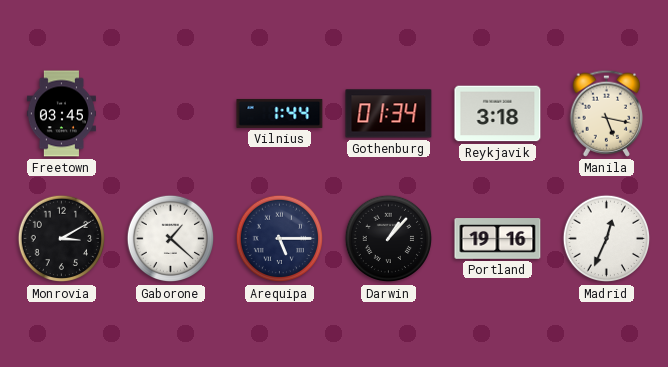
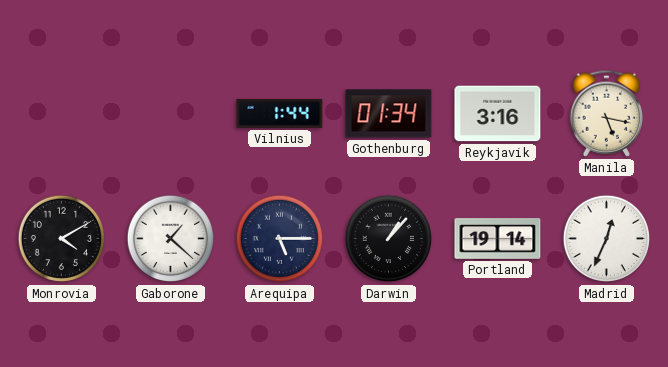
Freetown: 03:45 -> none (61, 114)
Reykjavik: 3:18 -> 3:16 (498, 114)
Monrovia: 3:10 -> 4:10 (62, 239)
Portland: 19:16 -> 19:14 (498, 239)
